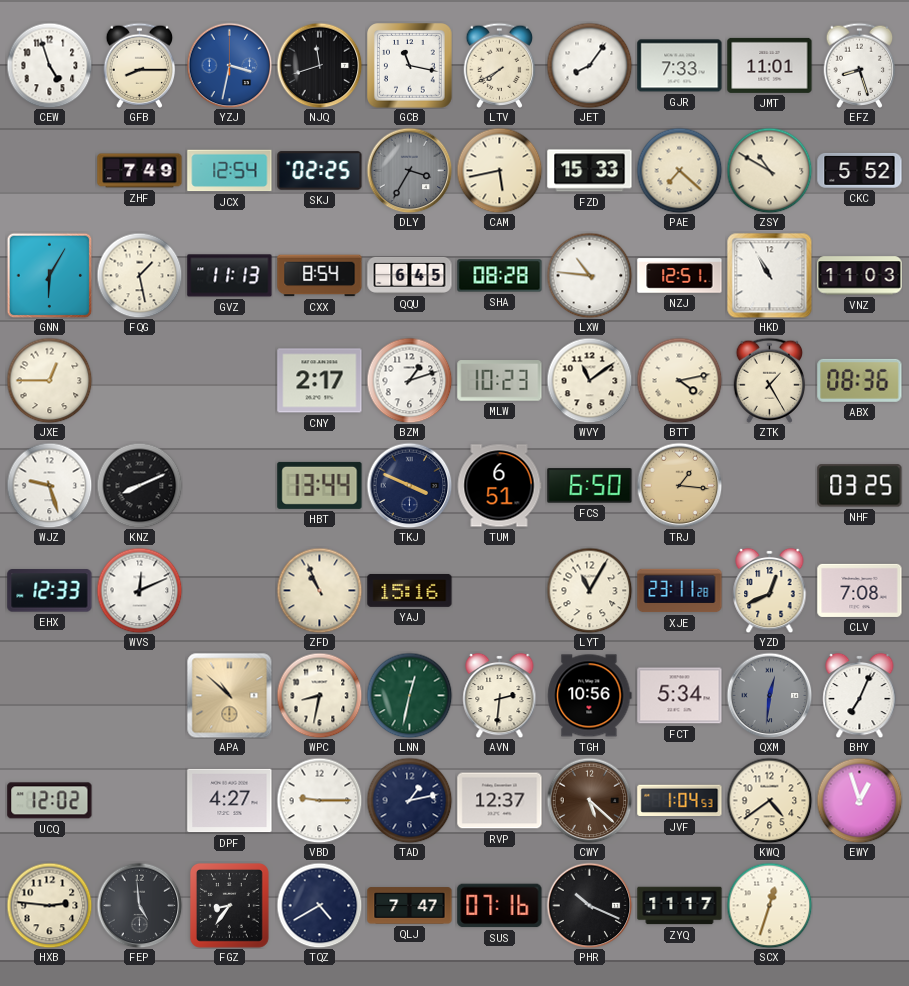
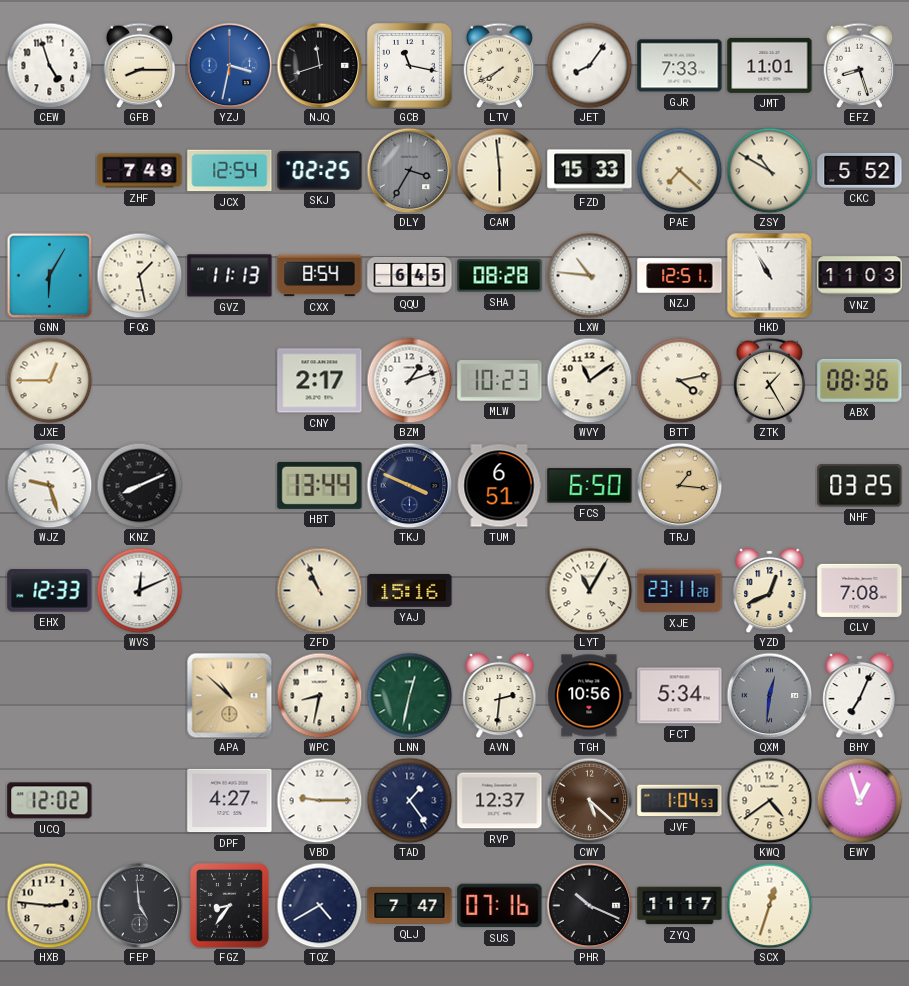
CAM: 5:43 -> 5:59 (499, 170)
TAD: 1:13 -> 1:24 (409, 800)
